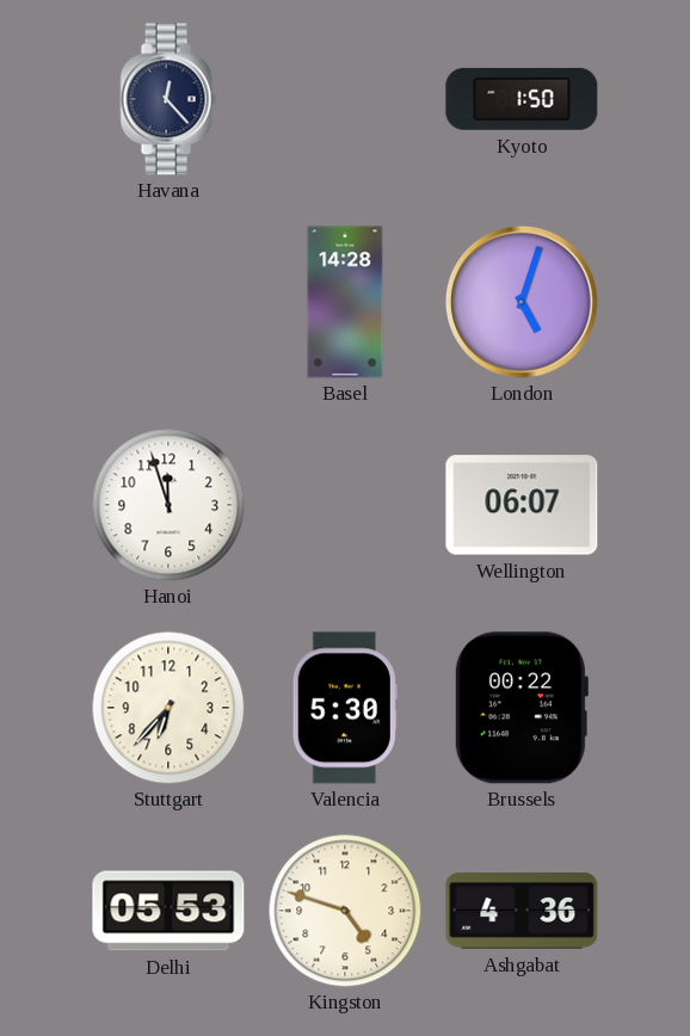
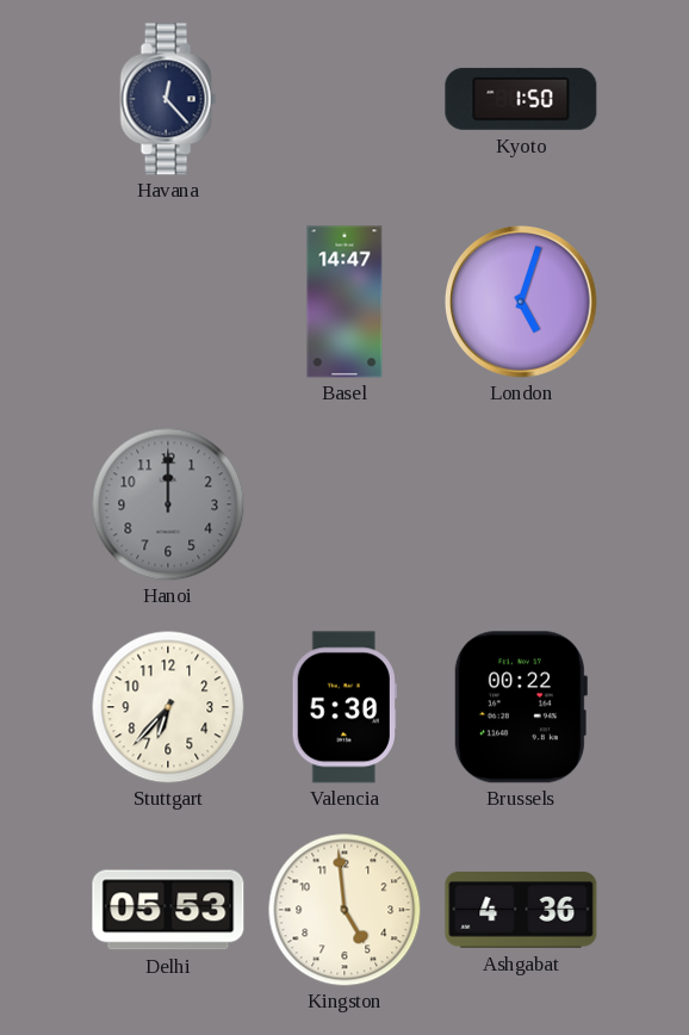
Basel: 14:28 -> 14:47 (344, 302)
Hanoi: 11:57 -> 12:00 (168, 504)
Hanoi dial: white -> grey (168, 504)
Wellington: 06:07 -> none (522, 505)
Kingston: 4:48 -> 4:59 (344, 910)
